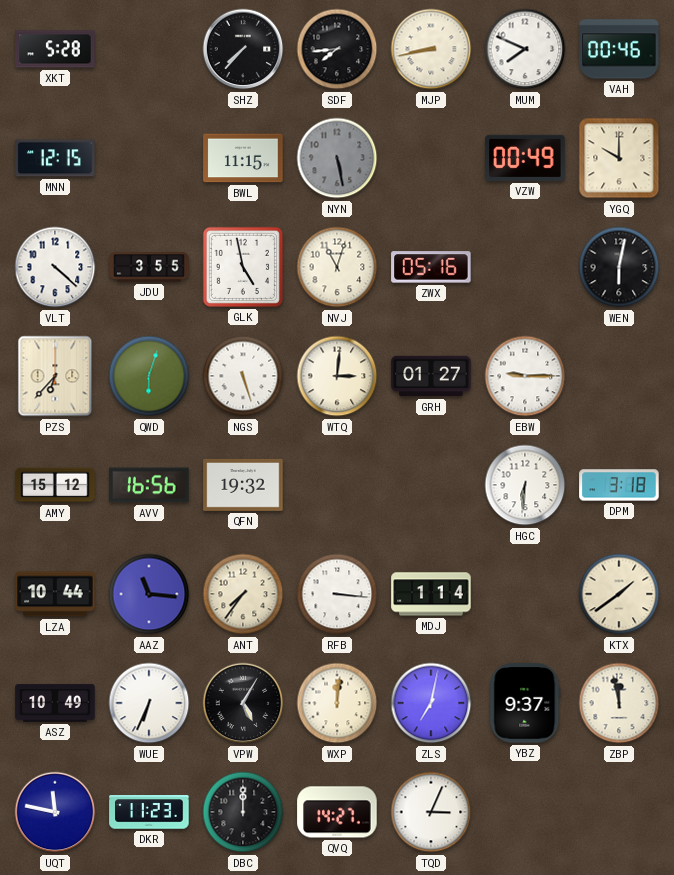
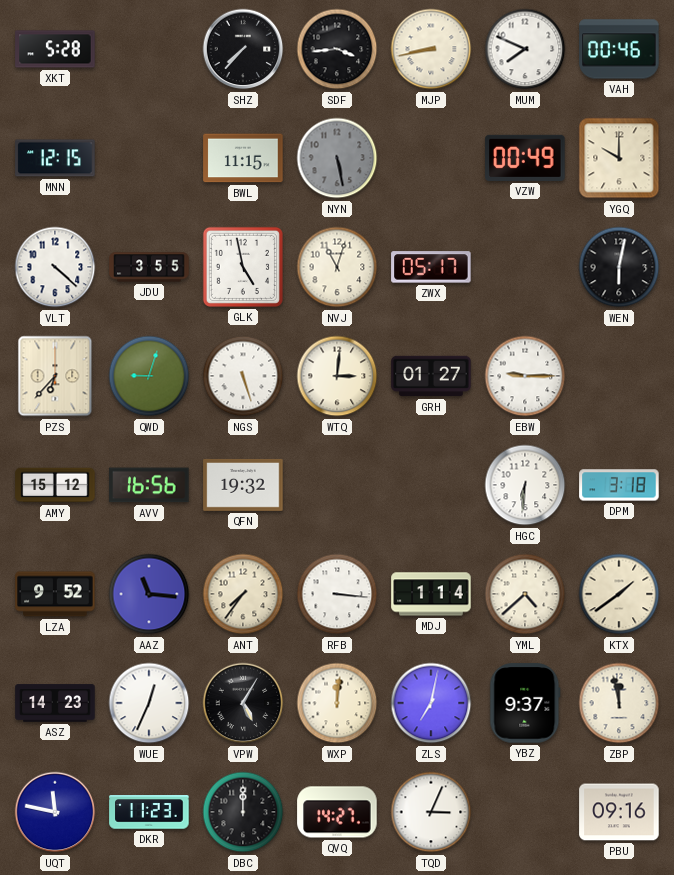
SDF: 7:44 -> 3:44 (337, 49)
ZWX: 05:16 -> 05:17 (431, 267)
QWD: 6:03 -> 9:03 (149, 376)
LZA: 10:44 -> 9:52 (55, 594)
YML: none -> 4:38 (525, 594)
ASZ: 10:49 -> 14:23 (55, 703)
WUE: 6:34 -> 12:34 (149, 703)
PBU: none -> 09:16 (619, 812)
